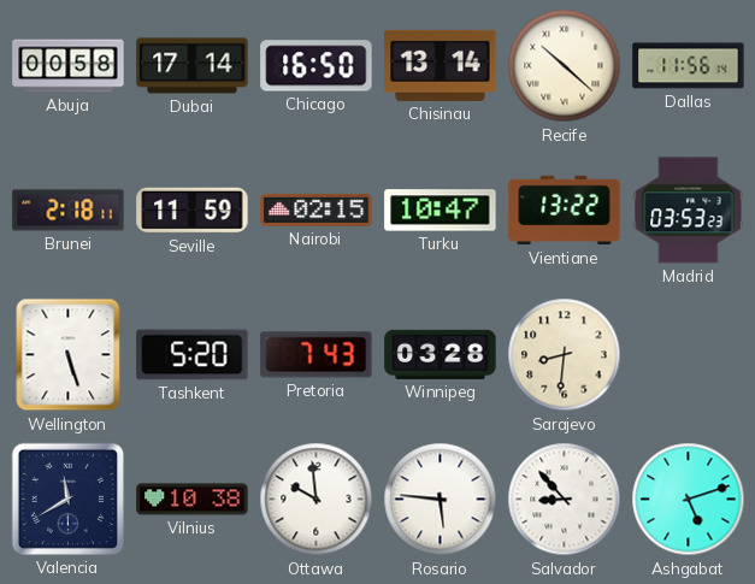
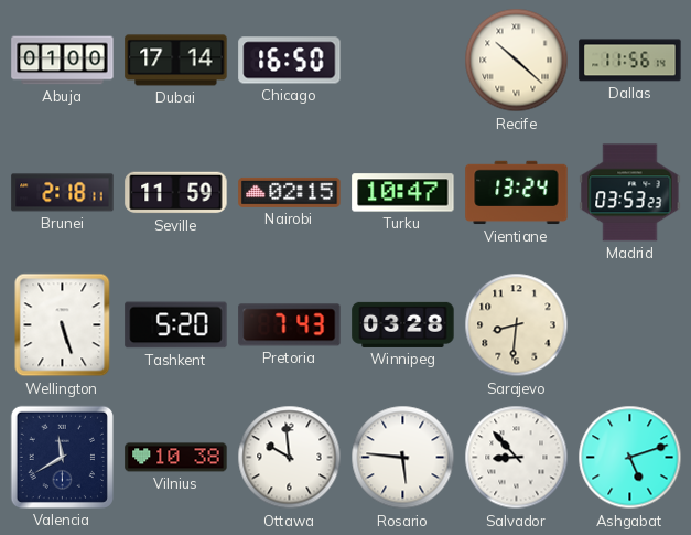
Abuja: 00:58 -> 01:00 (63, 61)
Chisinau: 13:14 -> none (441, 65)
Vientiane: 13:22 -> 13:24 (517, 193)
